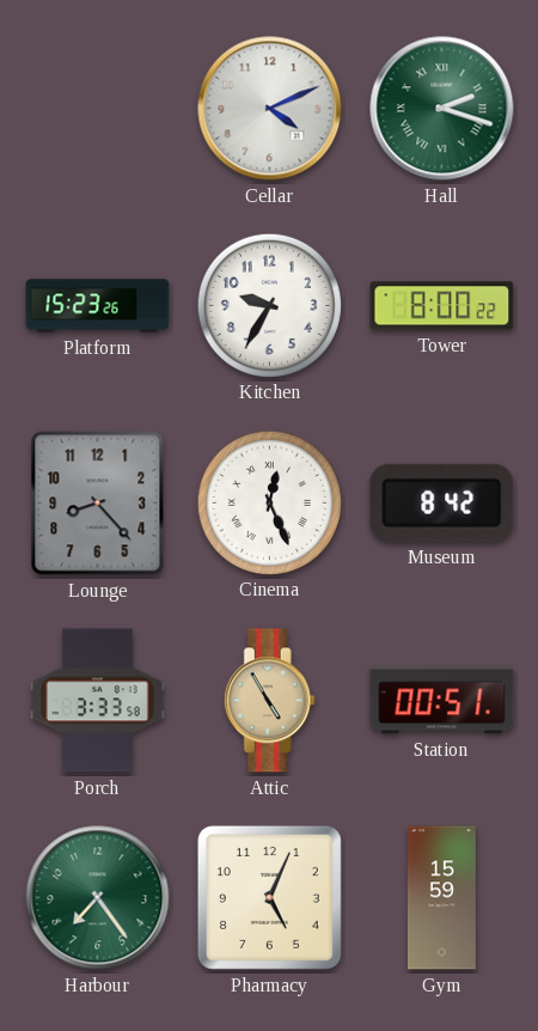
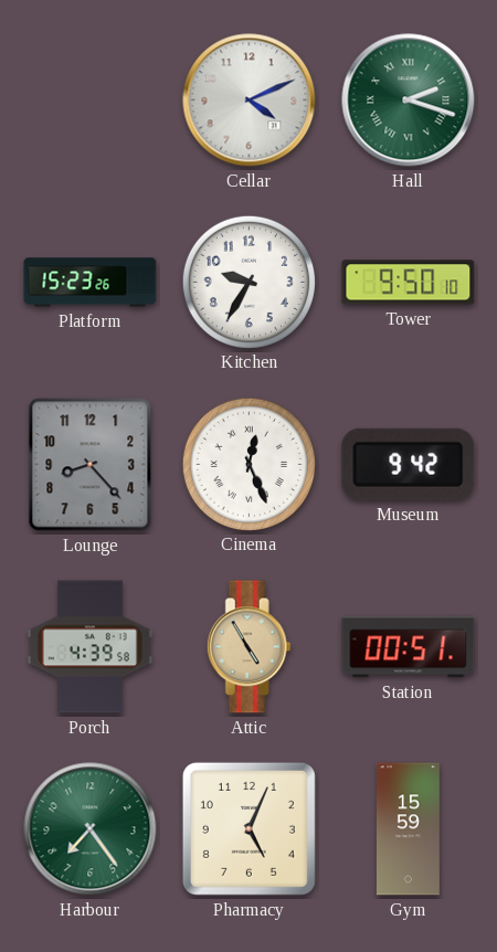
Tower: 8:00 -> 9:50 (409, 283)
Museum: 8:42 -> 9:42 (409, 464)
Porch: 3:33 -> 4:39 (89, 647)
